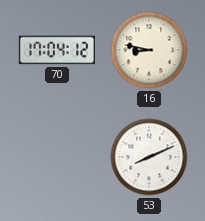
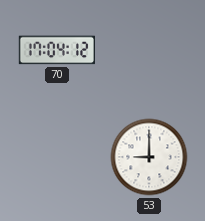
16: 8:47 -> none (149, 50)
53: 8:11 -> 9:00 (149, 157)
